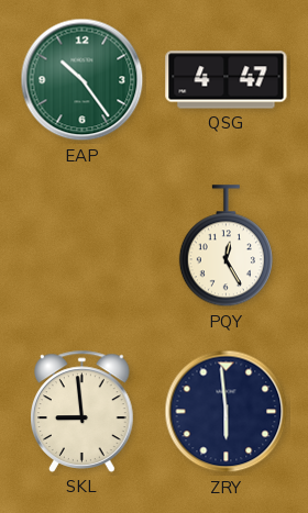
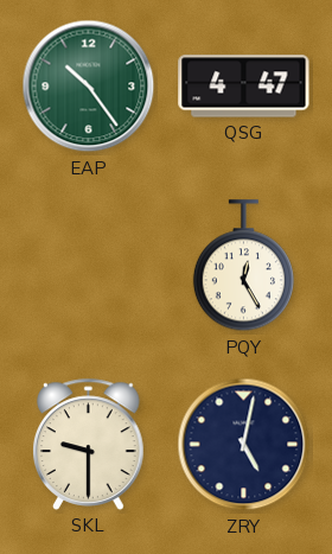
SKL: 8:59 -> 9:30 (89, 444)
ZRY: 5:59 -> 5:02 (244, 445)
